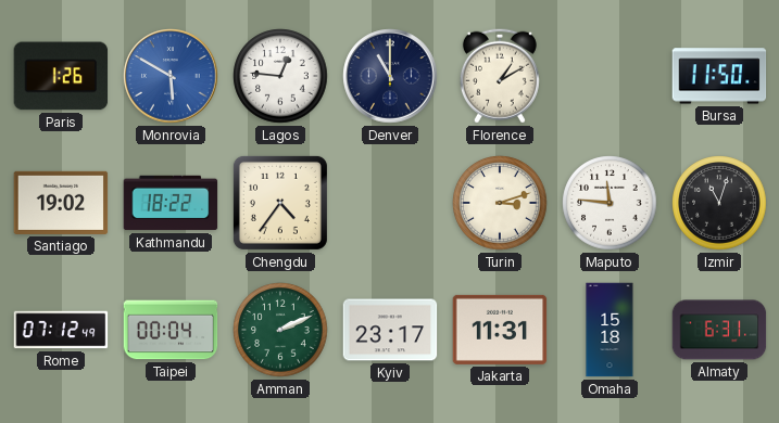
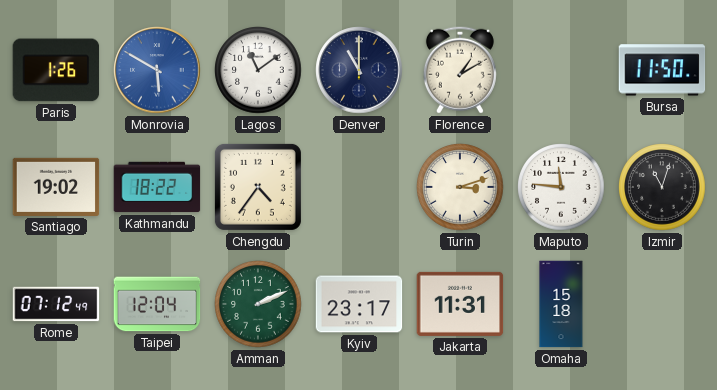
Lagos: 12:46 -> 11:09 (258, 70)
Taipei: 00:04 -> 12:04 (157, 304)
Almaty: 6:31 -> none (719, 330)
